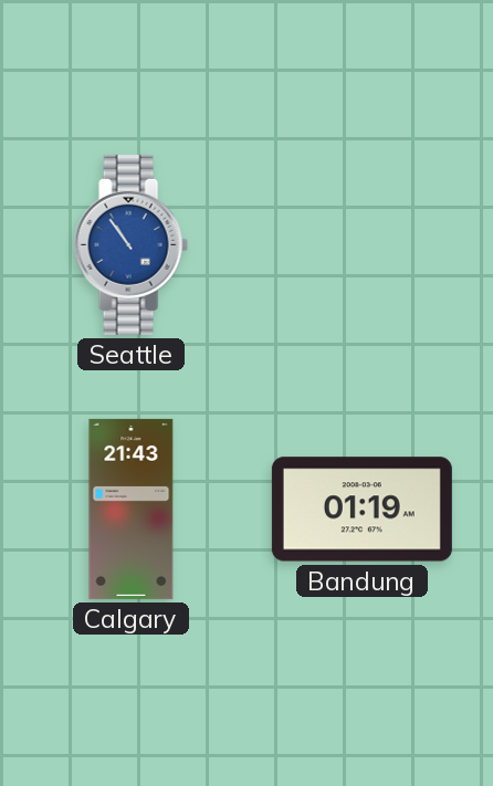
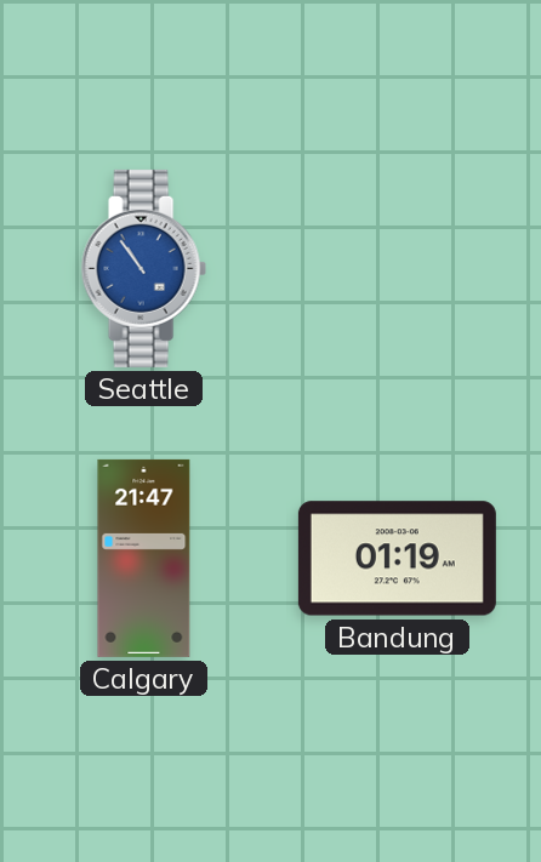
Calgary: 21:43 -> 21:47 (144, 558)
